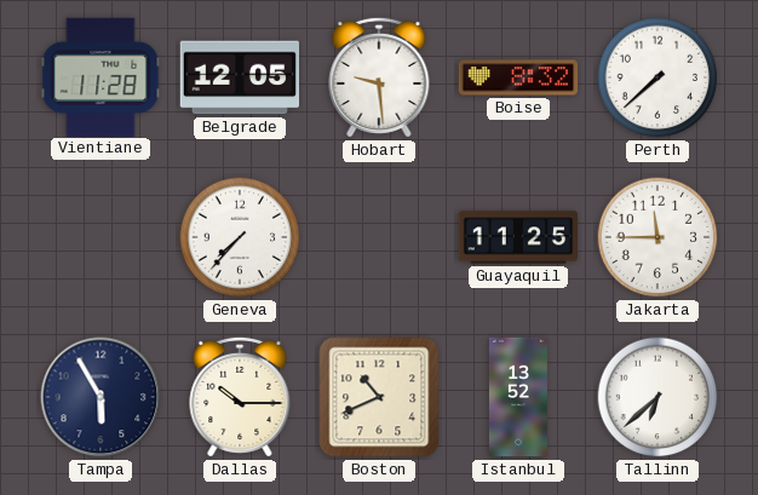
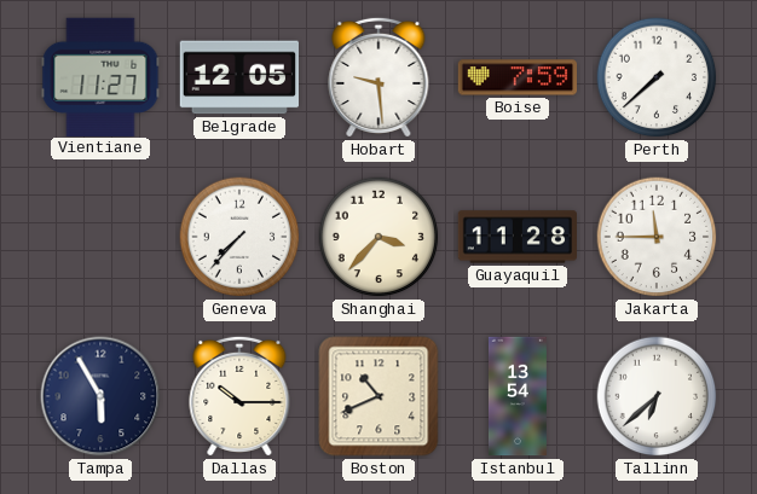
Vientiane: 11:28 -> 11:27 (100, 76)
Boise: 8:32 -> 7:59 (518, 77)
Shanghai: none -> 3:37 (379, 237)
Guayaquil: 11:25 -> 11:28 (518, 237)
Istanbul: 13:52 -> 13:54 (518, 396)
